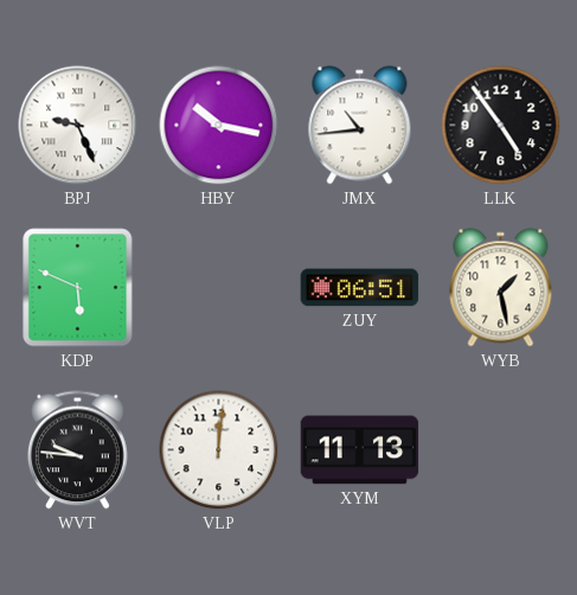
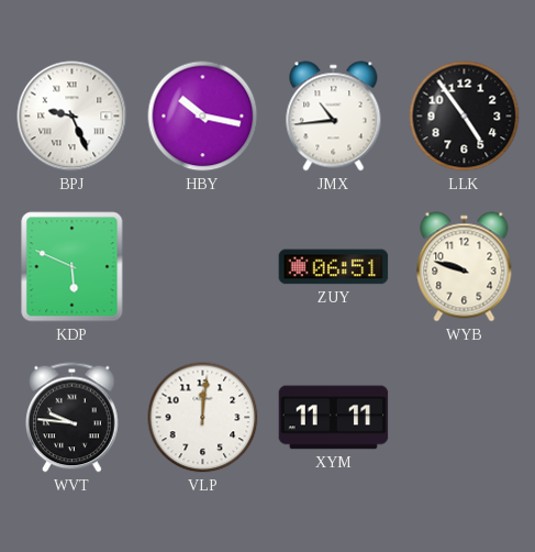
WYB: 1:28 -> 9:48 (465, 267)
XYM: 11:13 -> 11:11 (334, 418)
